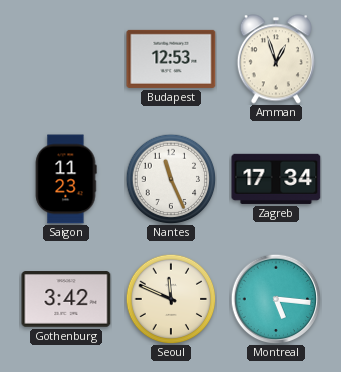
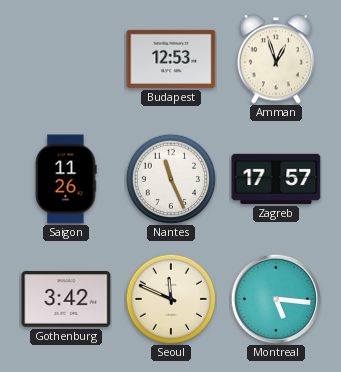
Saigon: 11:23 -> 11:26 (66, 179)
Zagreb: 17:34 -> 17:57 (276, 179)
